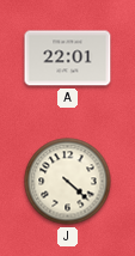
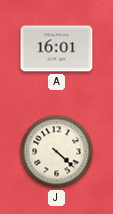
A: 22:01 -> 16:01 (57, 49)
